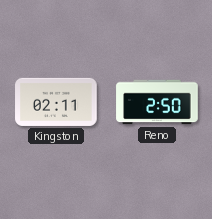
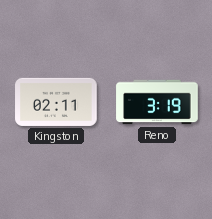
Reno: 2:50 -> 3:19 (157, 102)
